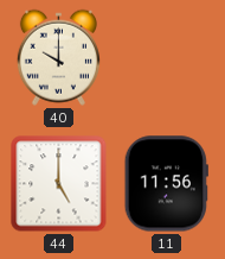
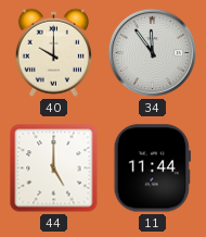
34: none -> 11:54 (152, 52)
11: 11:56 -> 11:44 (152, 169)
